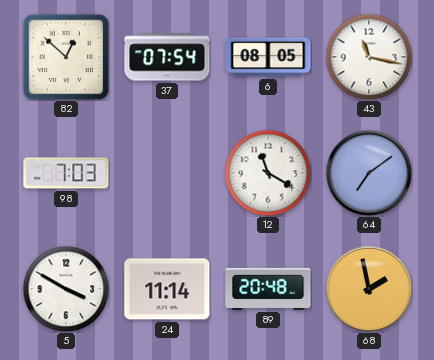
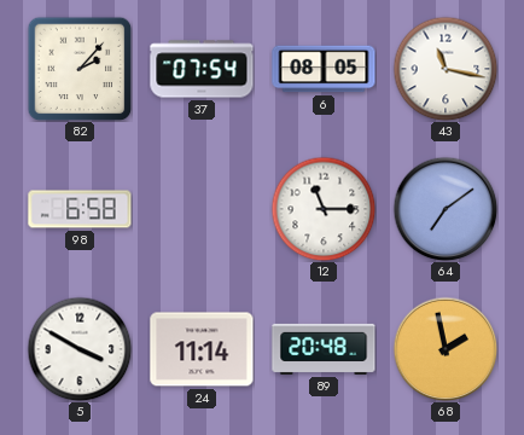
82: 12:52 -> 2:07 (80, 69)
98: 7:03 -> 6:58 (80, 209)
12: 11:20 -> 11:15 (324, 209)
